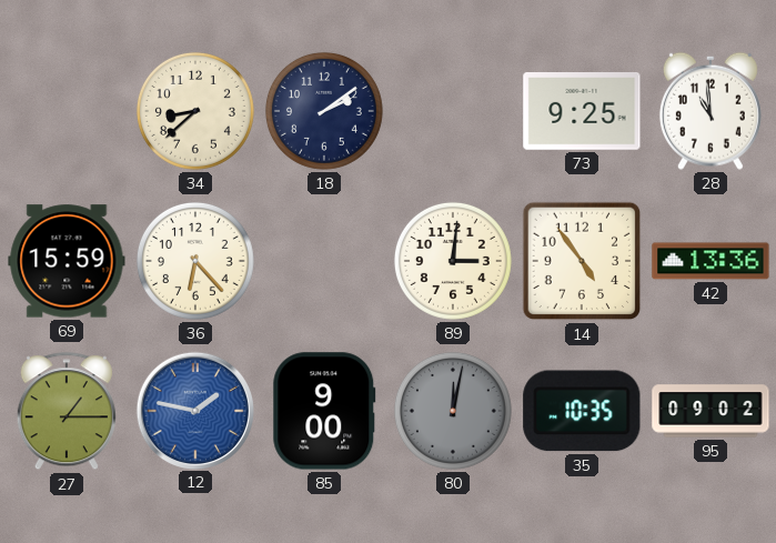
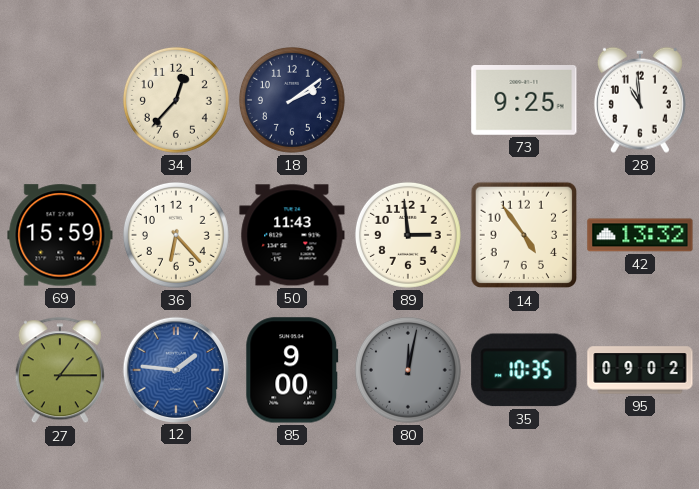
34: 8:38 -> 12:37 (176, 100)
50: none -> 11:43 (292, 235)
89: 3:01 -> 2:59 (408, 235)
42: 13:36 -> 13:32 (640, 235)
12: 1:47 -> 1:46 (175, 369)
